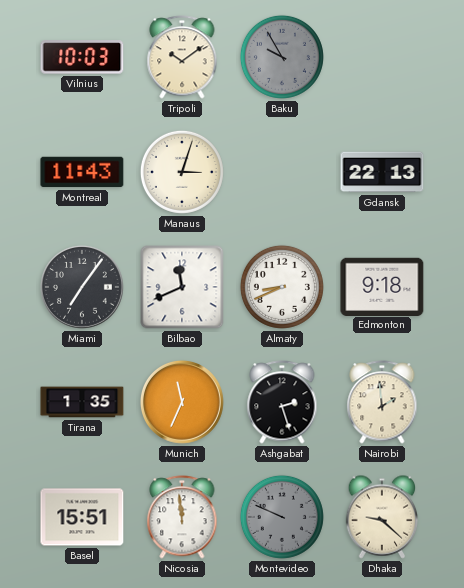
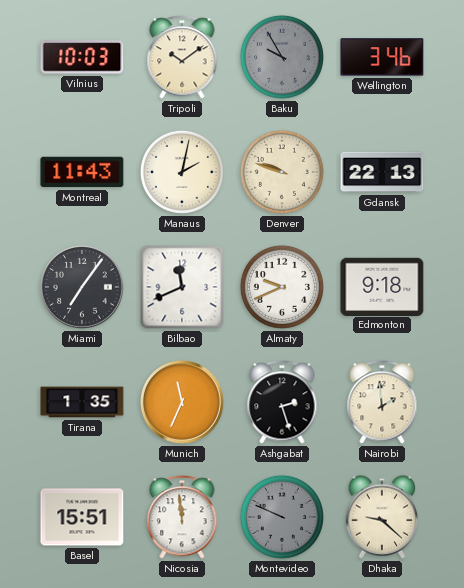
Wellington: none -> 3:46 (382, 57)
Manaus: 3:03 -> 2:02 (182, 172)
Denver: none -> 9:48 (282, 172)
Almaty: 8:41 -> 9:41 (282, 287)
